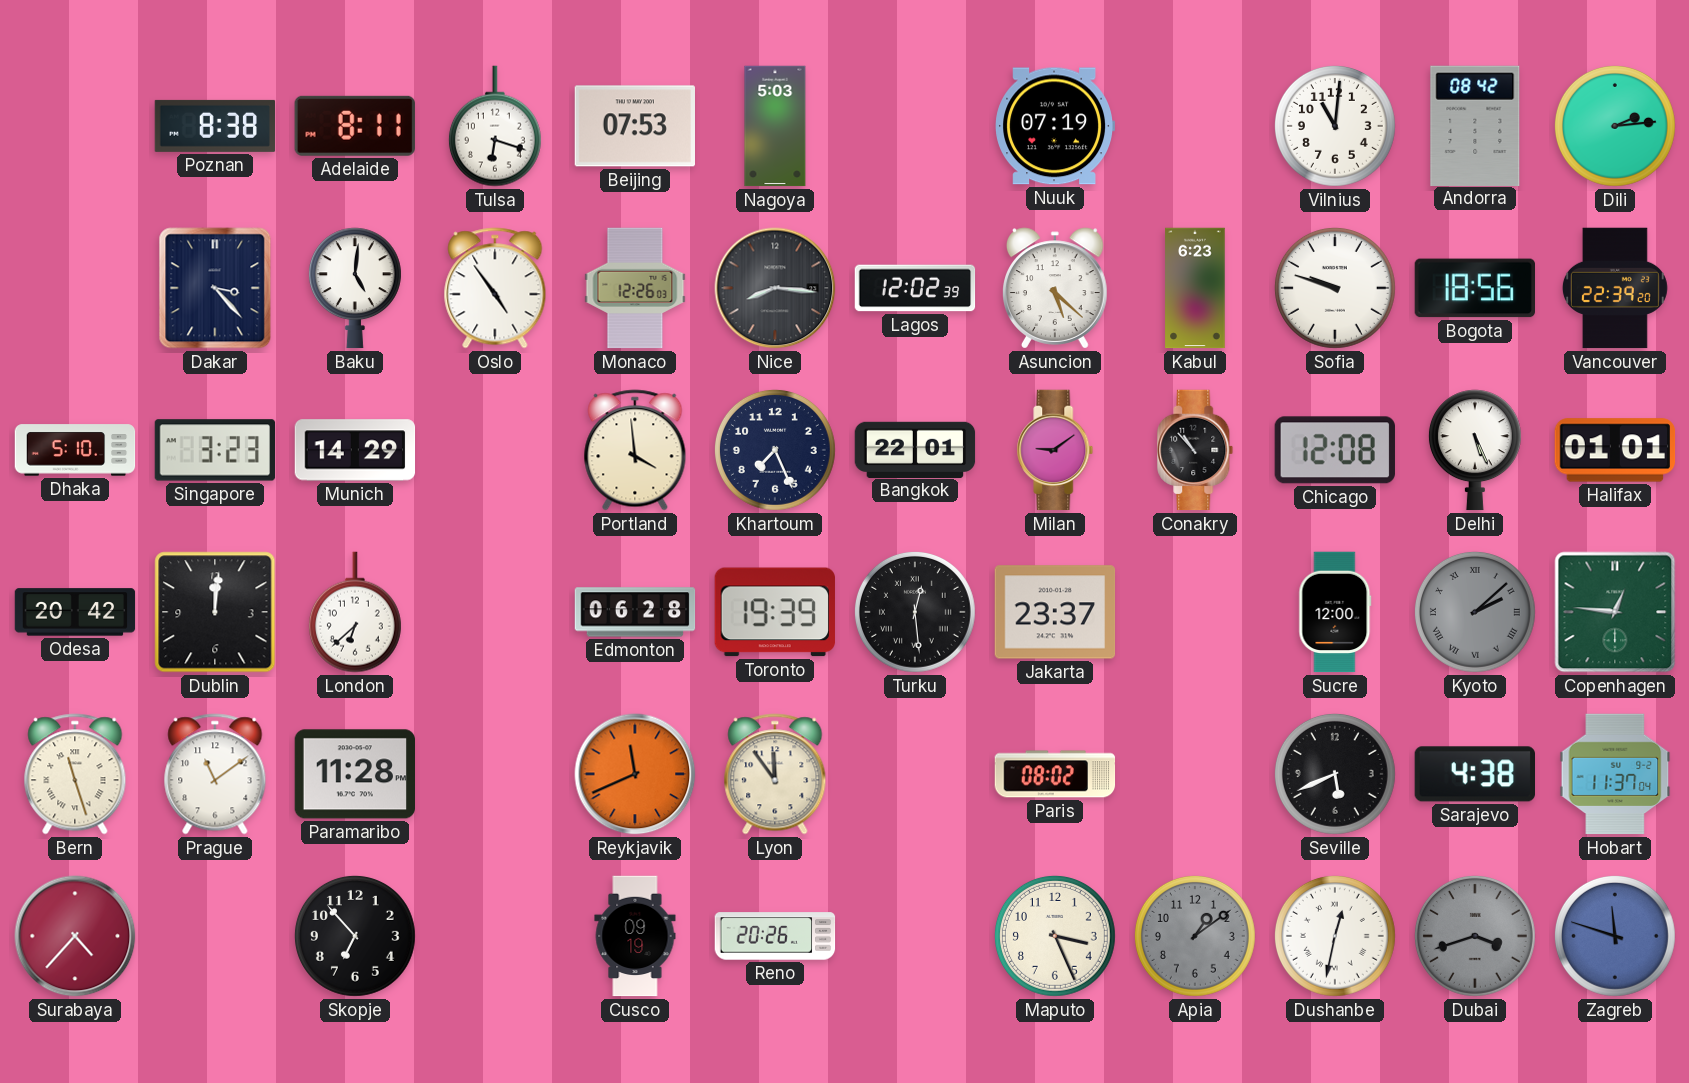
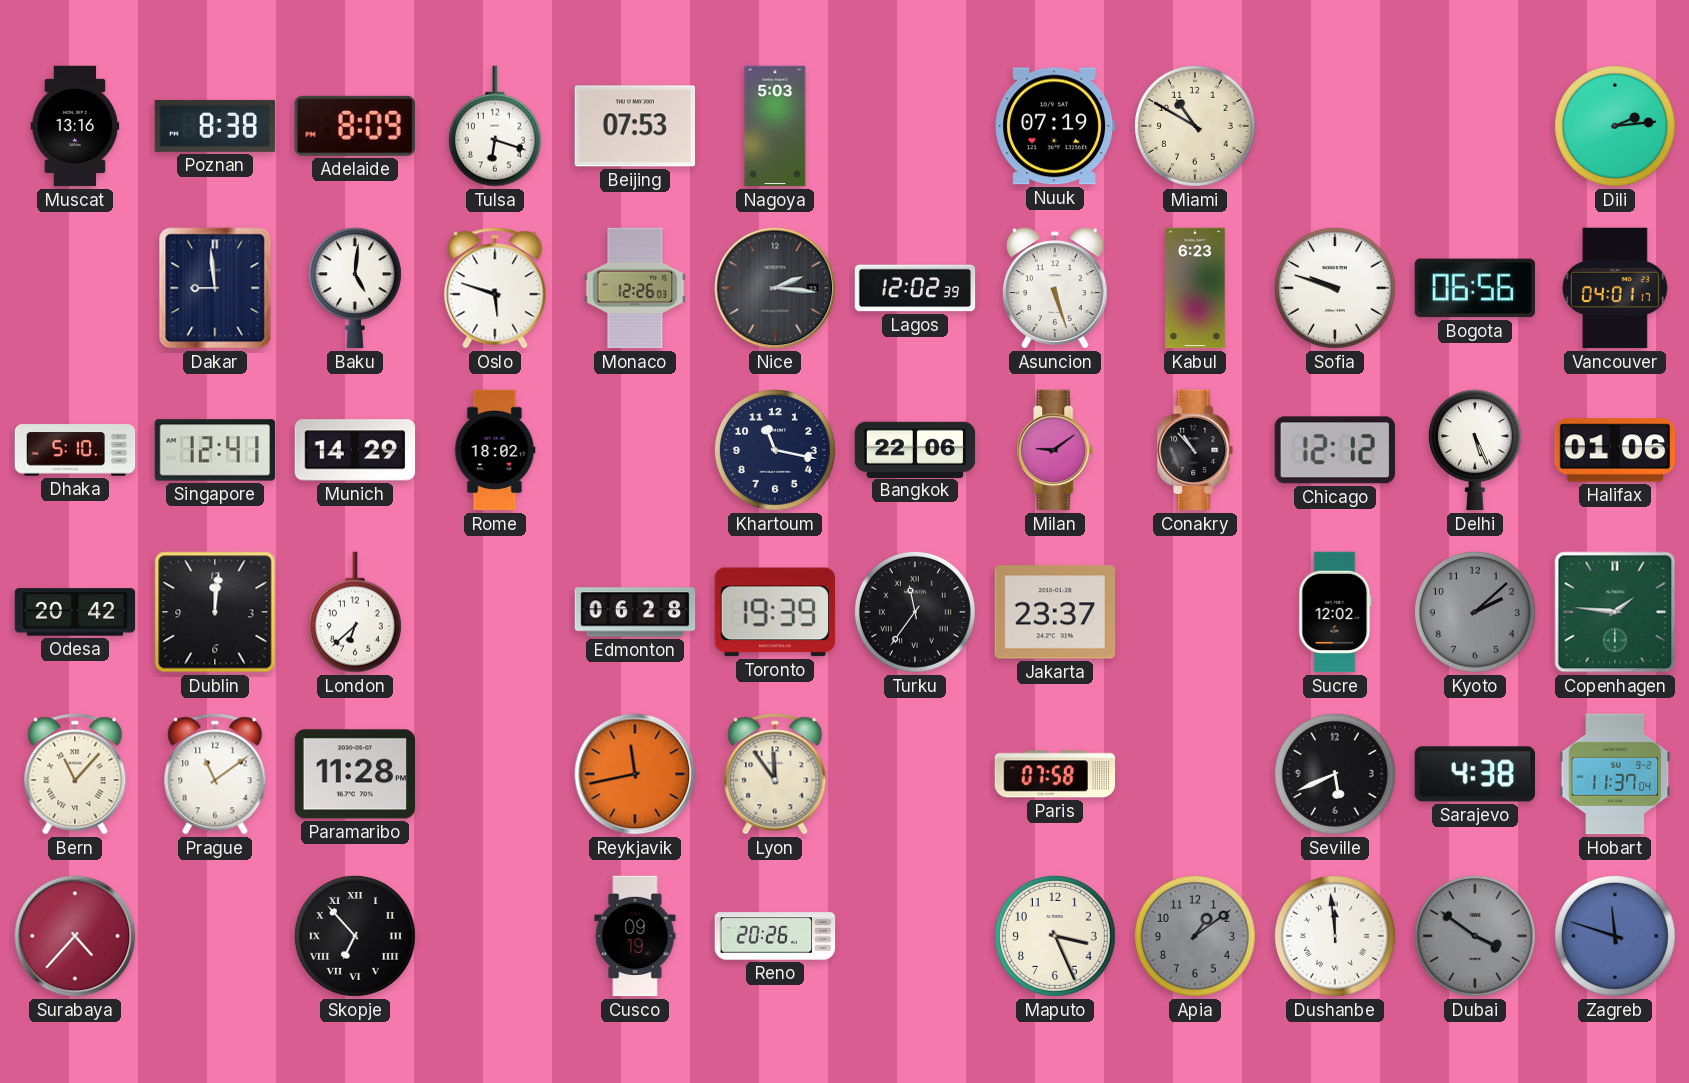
Muscat: none -> 13:16 (75, 126)
Adelaide: 8:11 -> 8:09 (355, 126)
Miami: none -> 10:50 (1195, 126)
Vilnius: 11:01 -> none (1335, 126)
Andorra: 08:42 -> none (1475, 125)
Dakar: 3:23 -> 8:59 (215, 288)
Oslo: 4:54 -> 5:48 (495, 288)
Nice: 8:16 -> 2:16 (775, 288)
Asuncion: 5:22 -> 5:27 (1056, 288)
Bogota: 18:56 -> 06:56 (1474, 288)
Vancouver: 22:39 -> 04:01 (1615, 288)
Singapore: 3:23 -> 12:41 (215, 450)
Rome: none -> 18:02 (495, 450)
Portland: 3:59 -> none (635, 450)
Khartoum: 7:26 -> 11:17 (775, 450)
Bangkok: 22:01 -> 22:06 (915, 449)
Chicago: 12:08 -> 12:12 (1335, 450)
Halifax: 01:01 -> 01:06 (1615, 450)
Turku: 12:29 -> 11:36 (915, 612)
Sucre: 12:00 -> 12:02 (1335, 612)
Kyoto numerals: Roman -> Arabic (1475, 612)
Copenhagen: 12:46 -> 1:46 (1615, 612)
Bern: 11:27 -> 11:07 (75, 774)
Reykjavik: 11:41 -> 11:43 (635, 774)
Paris: 08:02 -> 07:58 (1055, 774)
Skopje numerals: Arabic -> Roman (355, 936)
Dushanbe: 12:32 -> 11:59 (1335, 936)
Dubai: 3:42 -> 3:51 (1475, 936)
